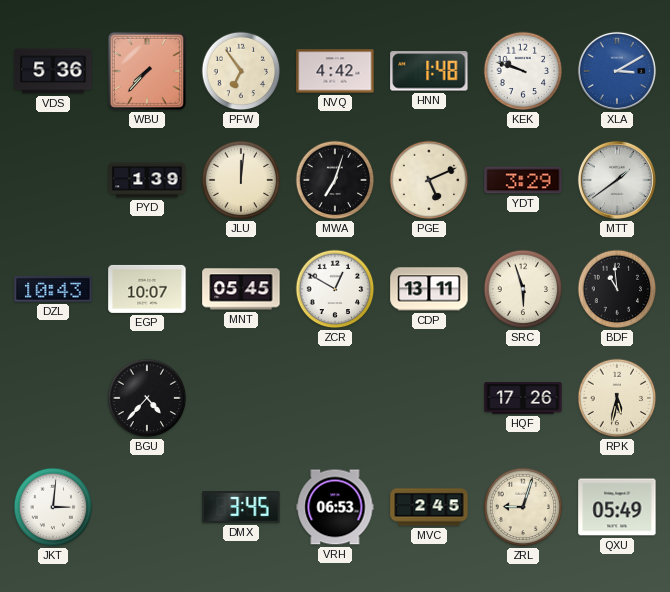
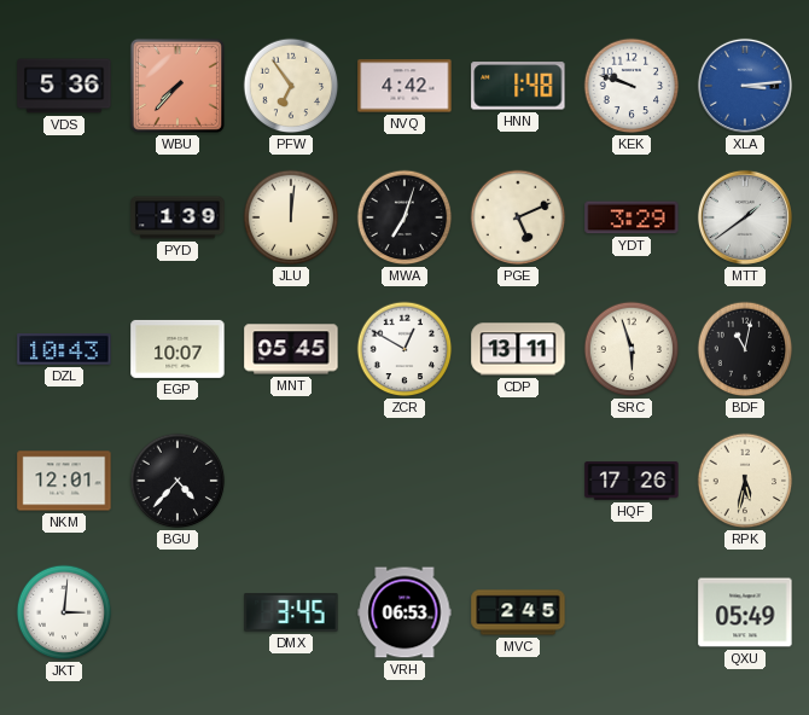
XLA: 3:10 -> 3:14 (745, 86)
BDF: 10:59 -> 11:02 (745, 349)
NKM: none -> 12:01 (64, 481)
ZRL: 9:03 -> none (523, 507)
